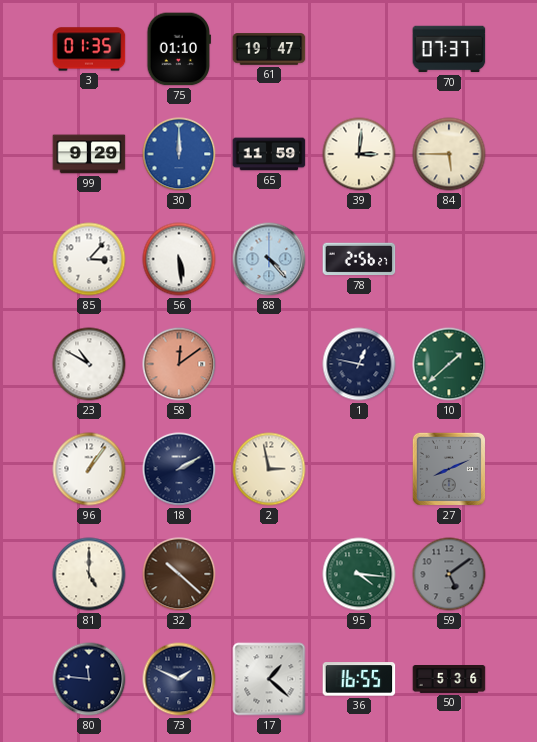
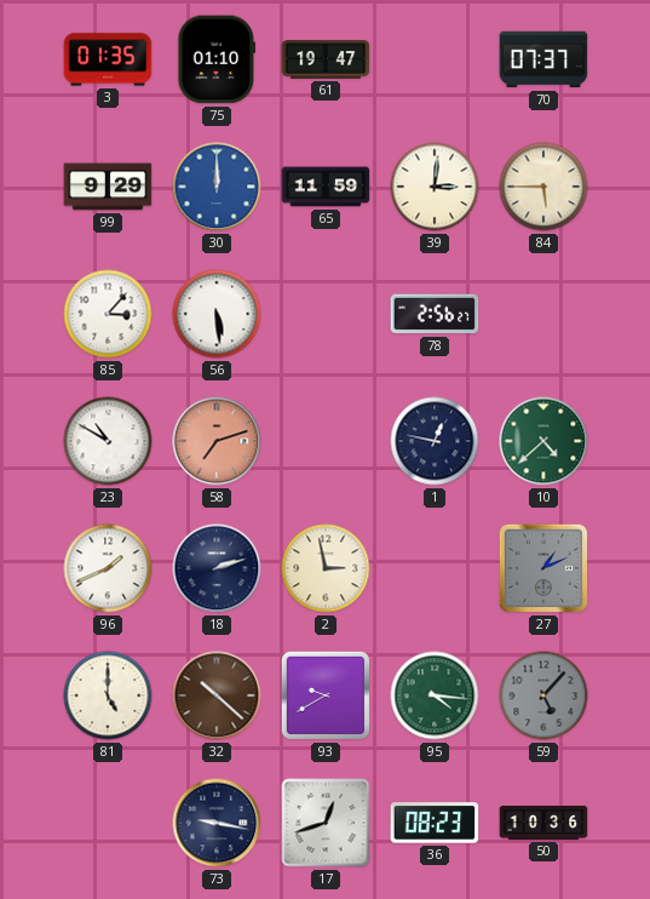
88: 4:23 -> none (269, 259)
58: 12:09 -> 7:12 (217, 441)
10: 1:38 -> 4:38 (543, 441)
96: 1:06 -> 1:41 (108, 568)
18: 2:10 -> 2:12 (217, 568)
27: 8:11 -> 1:11 (543, 568)
93: none -> 9:40 (326, 695)
59: 5:09 -> 5:07 (543, 695)
80: 11:46 -> none (89, 679)
73: 1:49 -> 9:17 (217, 823)
17: 1:22 -> 12:42 (326, 823)
36: 16:55 -> 08:23 (435, 823)
50: 5:36 -> 10:36 (543, 823)
